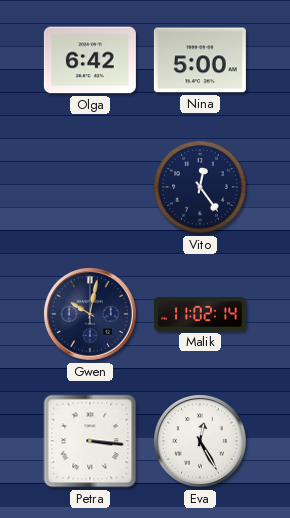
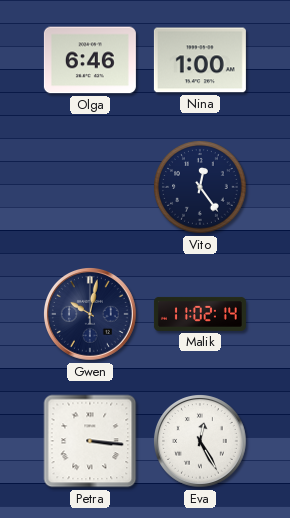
Olga: 6:42 -> 6:46 (90, 60)
Nina: 5:00 -> 1:00 (200, 60)
